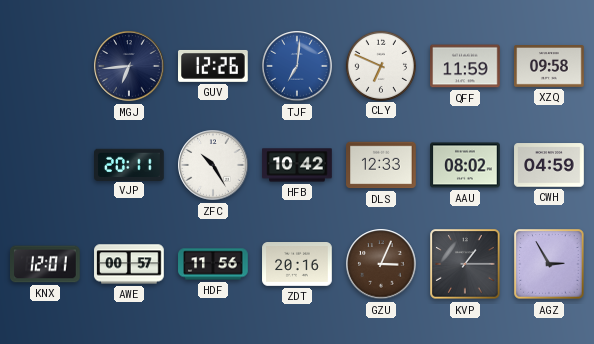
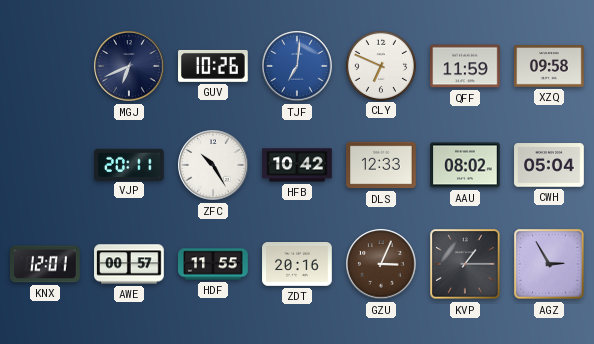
MGJ: 6:44 -> 6:41 (129, 66)
GUV: 12:26 -> 10:26 (213, 66)
CWH: 04:59 -> 05:04 (549, 165)
HDF: 11:56 -> 11:55 (213, 264)
